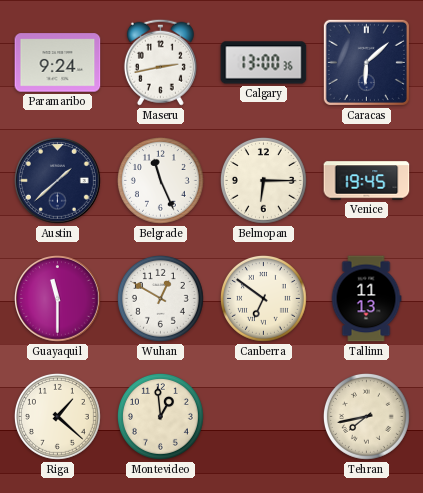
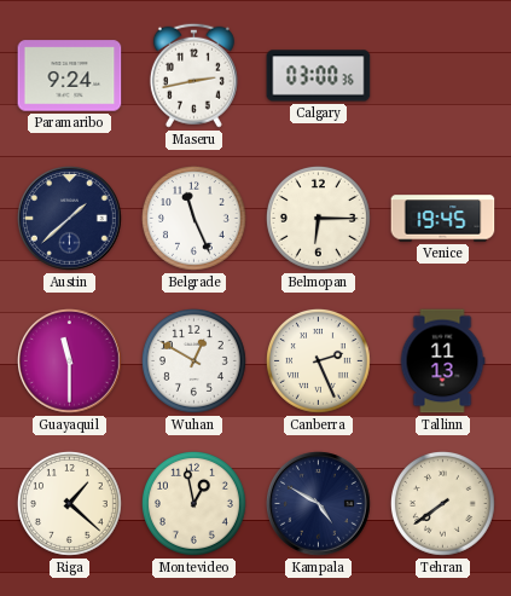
Calgary: 13:00 -> 03:00 (319, 76)
Caracas: 6:08 -> none (366, 62)
Canberra: 6:51 -> 2:26 (318, 360)
Montevideo: 12:59 -> 12:58 (193, 503)
Kampala: none -> 4:50 (319, 504)
Tehran: 7:43 -> 7:39 (442, 503)
